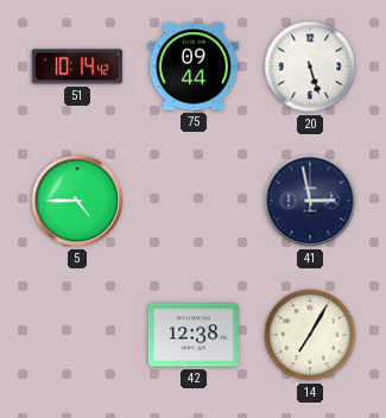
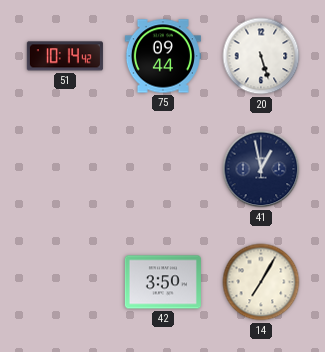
5: 4:45 -> none (77, 201)
41: 2:58 -> 12:58 (261, 169)
42: 12:38 -> 3:50 (163, 282)
